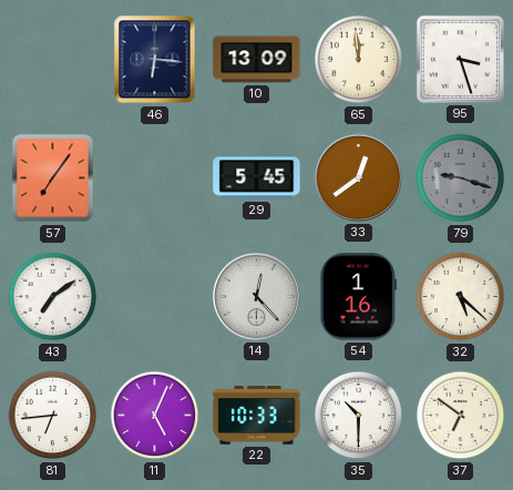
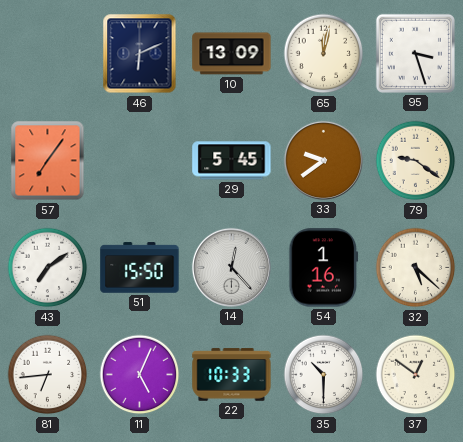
46: 6:16 -> 6:11 (140, 54)
65: 11:59 -> 12:02 (324, 54)
33: 12:39 -> 9:39 (323, 160)
79: 9:18 -> 9:21 (416, 161)
79 dial: grey -> cream (416, 161)
51: none -> 15:50 (140, 268)
37: 6:51 -> 12:51 (416, 375)
